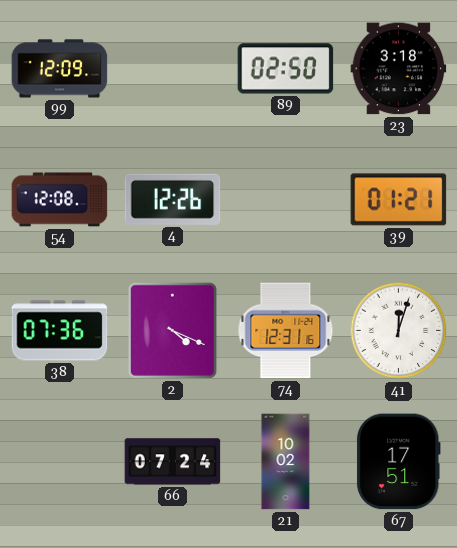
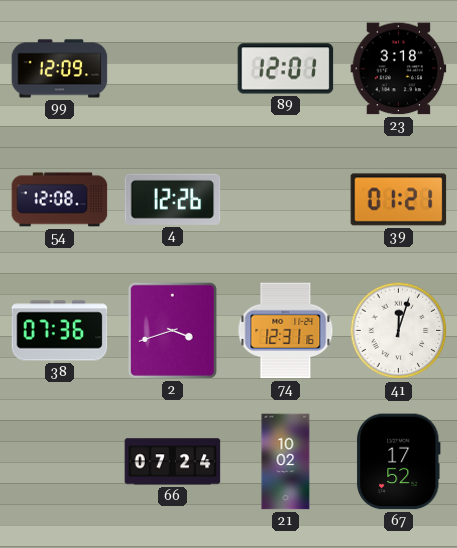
89: 02:50 -> 12:01 (286, 69)
2: 4:19 -> 3:42 (172, 330)
67: 17:51 -> 17:52 (398, 462)
